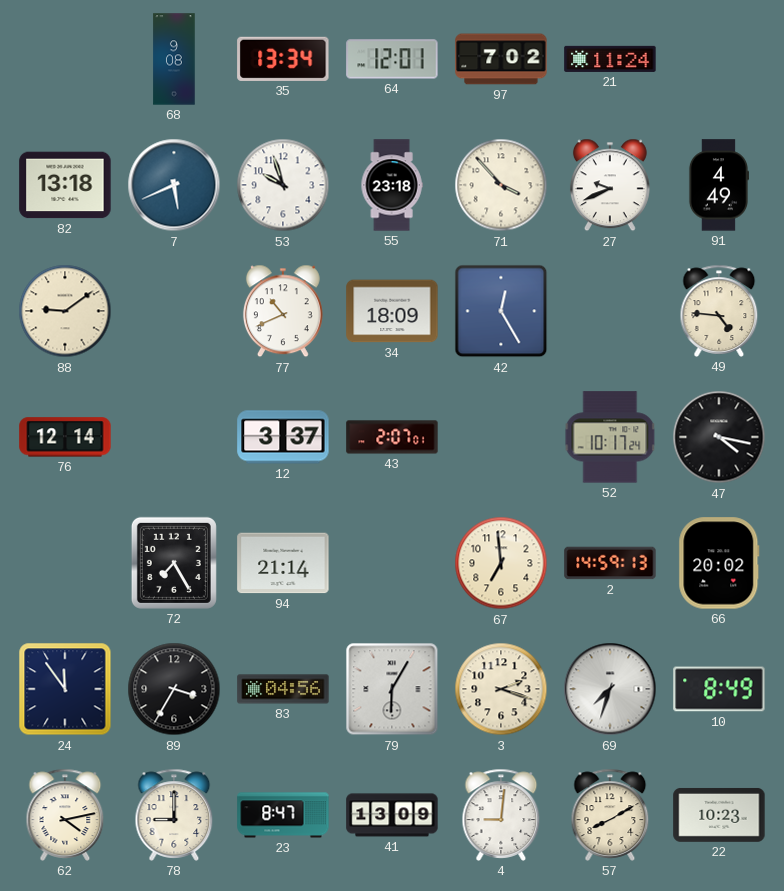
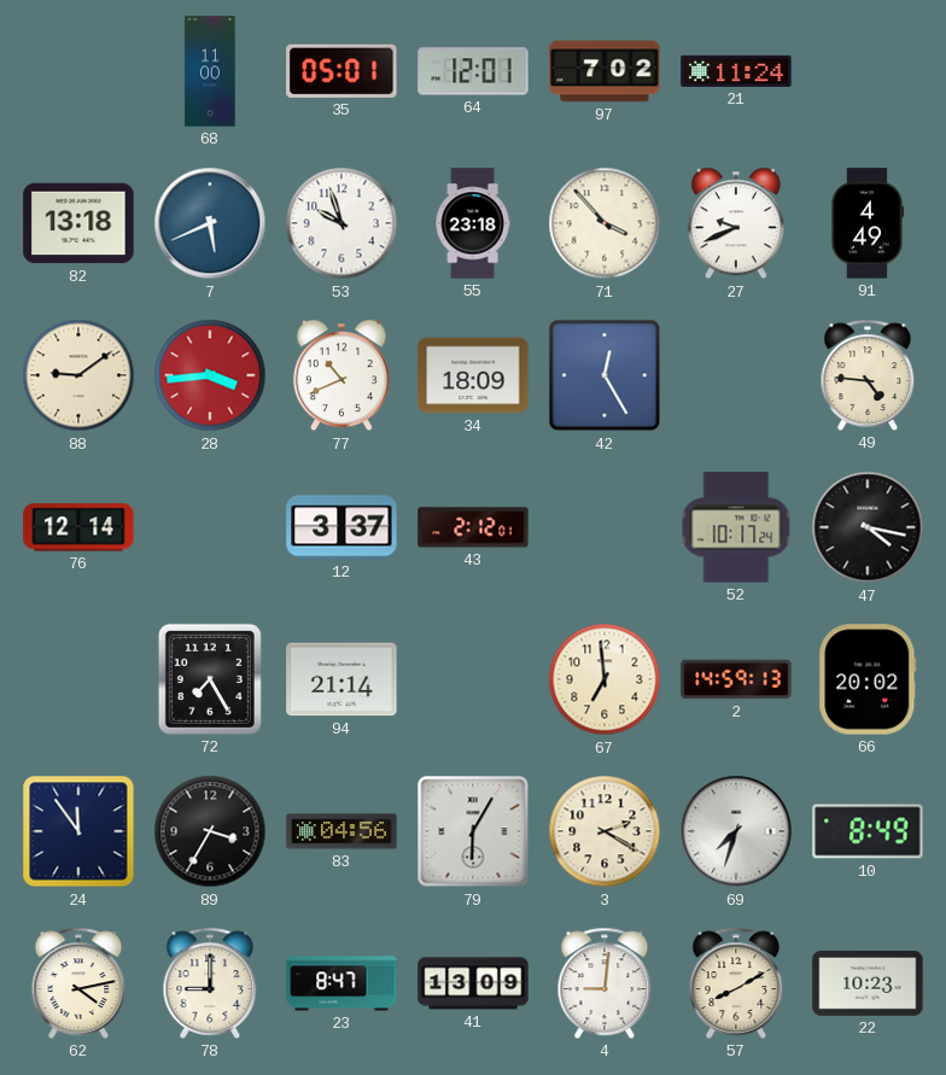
68: 9:08 -> 11:00 (210, 71)
35: 13:34 -> 05:01 (341, 71)
28: none -> 3:44 (210, 375)
43: 2:07 -> 2:12 (473, 527)
3: 2:18 -> 2:20 (605, 831)
